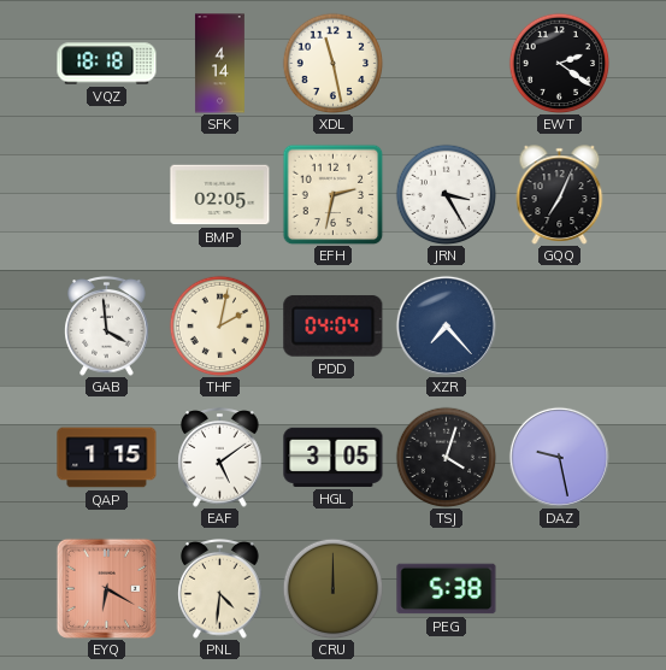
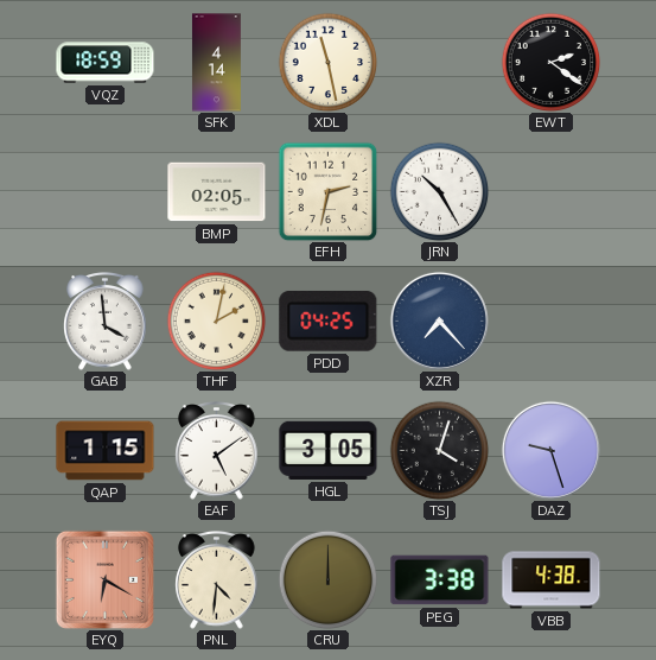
VQZ: 18:18 -> 18:59 (106, 63)
JRN: 3:25 -> 10:25 (439, 191)
GQQ: 7:04 -> none (560, 195)
PDD: 04:04 -> 04:25 (329, 321)
DAZ: 9:28 -> 9:27 (550, 450)
PEG: 5:38 -> 3:38 (440, 580)
VBB: none -> 4:38 (552, 580)
